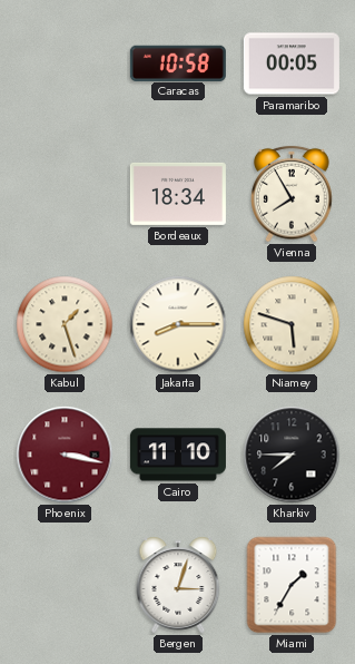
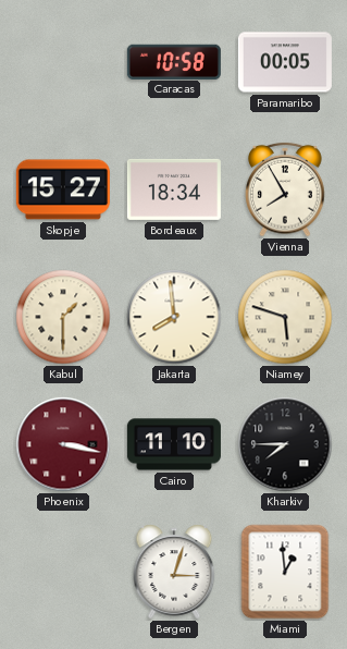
Skopje: none -> 15:27 (63, 189)
Kabul: 1:27 -> 1:30 (63, 317)
Jakarta: 8:15 -> 7:59 (174, 317)
Miami: 1:35 -> 12:59 (285, 572)
